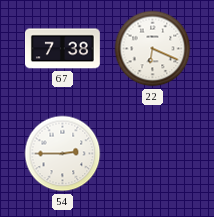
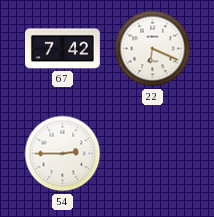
67: 7:38 -> 7:42 (62, 49)
